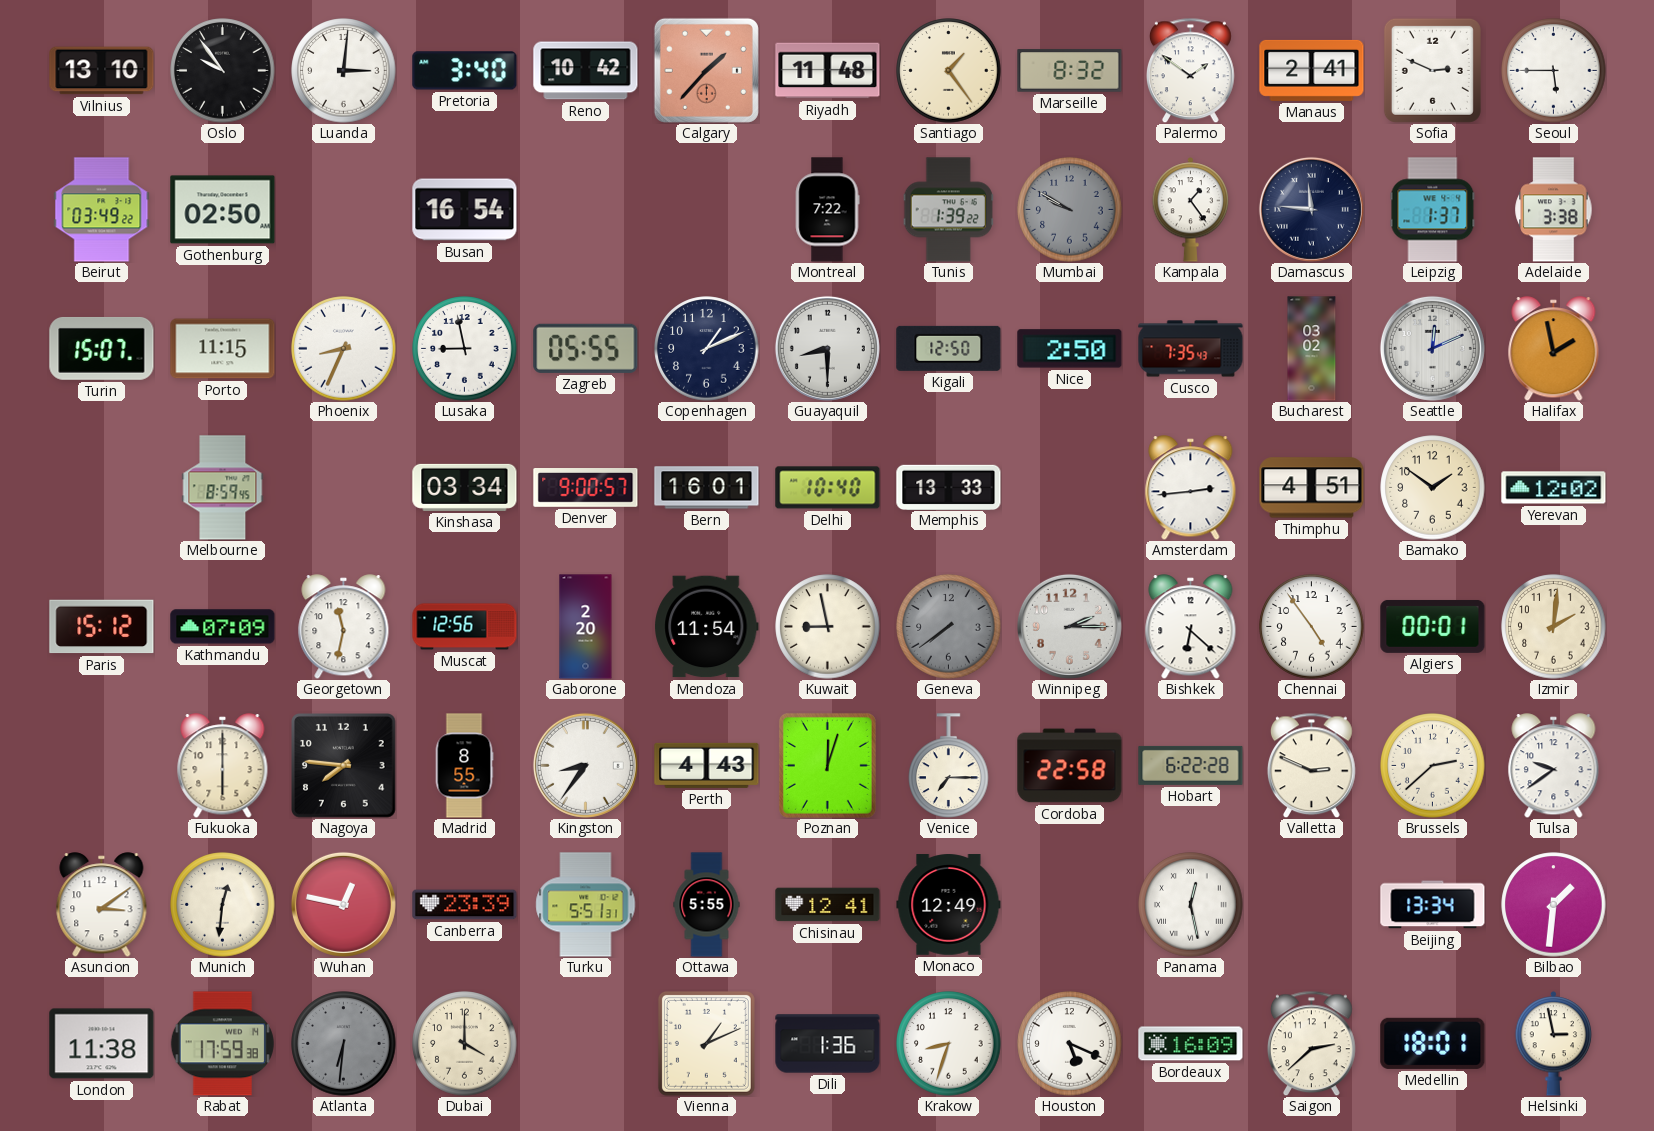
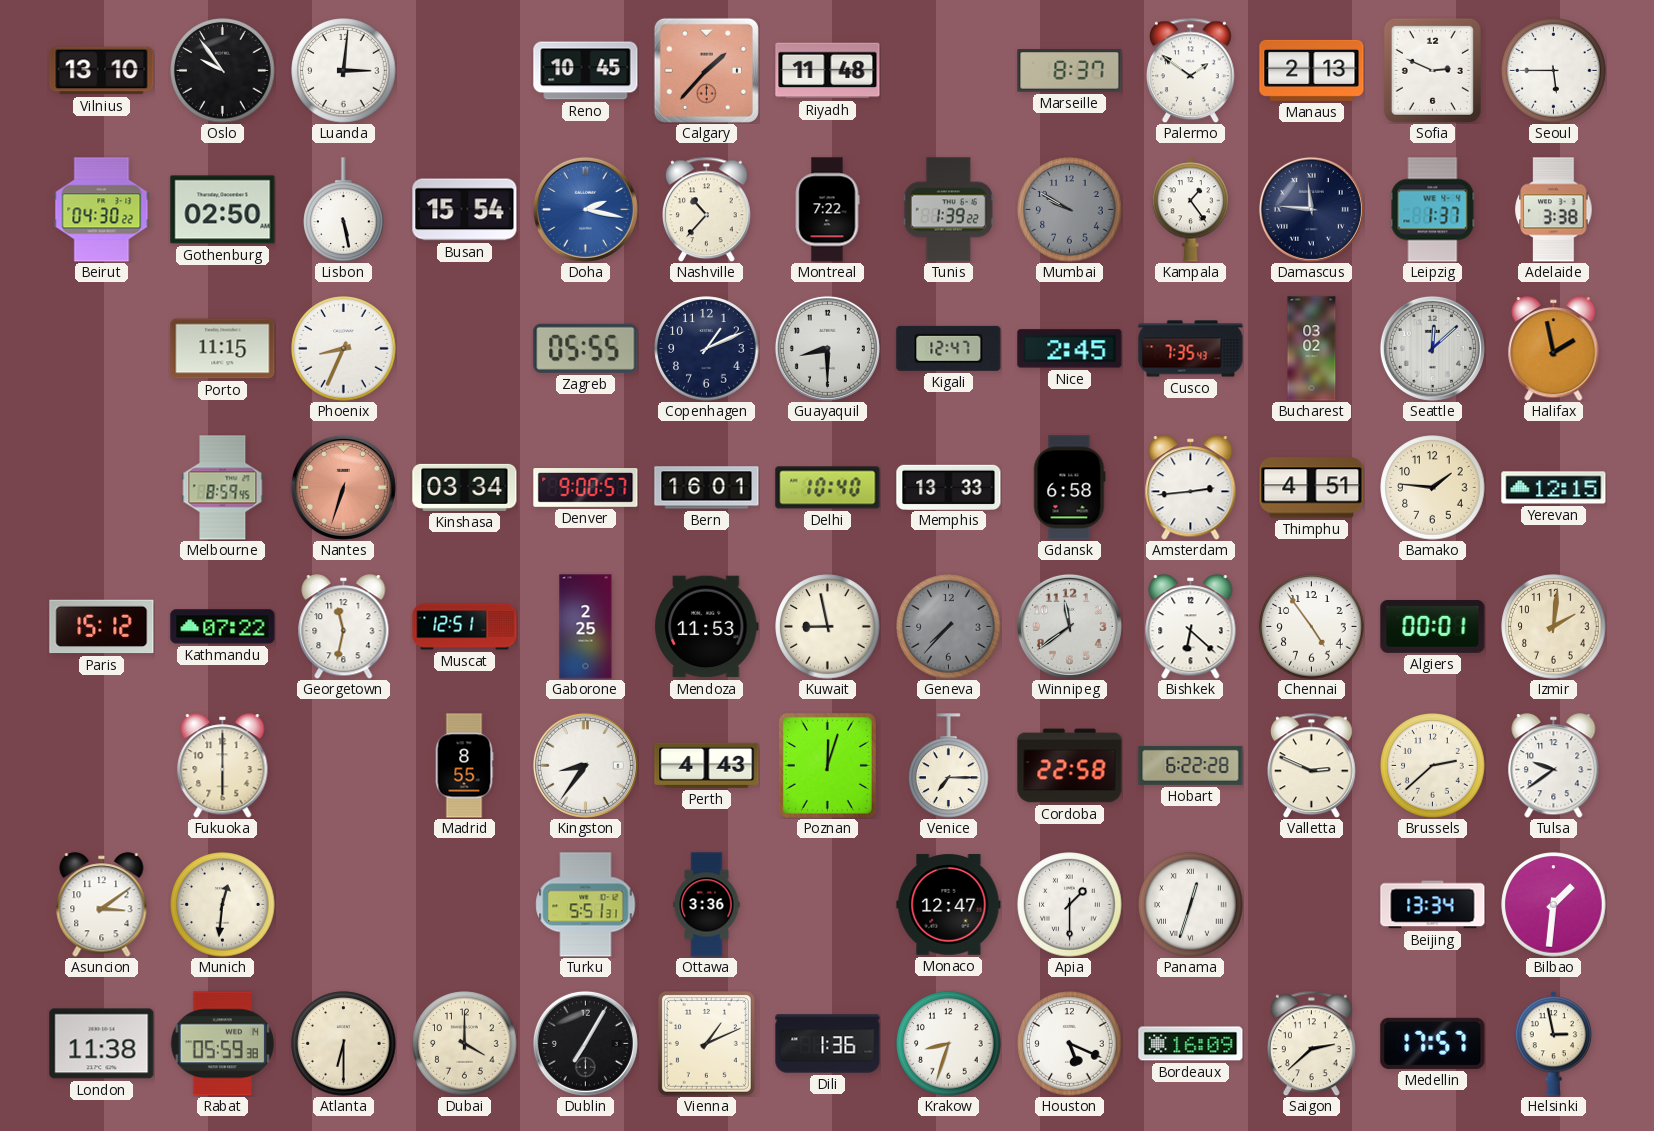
Pretoria: 3:40 -> none (465, 71)
Reno: 10:42 -> 10:45 (586, 71)
Santiago: 1:24 -> none (949, 71)
Marseille: 8:32 -> 8:37 (1070, 71)
Manaus: 2:41 -> 2:13 (1312, 70)
Beirut: 03:49 -> 04:30 (102, 210)
Lisbon: none -> 5:28 (344, 210)
Busan: 16:54 -> 15:54 (465, 210)
Doha: none -> 2:17 (585, 209)
Nashville: none -> 10:37 (707, 209)
Turin: 15:07 -> none (102, 349)
Lusaka: 8:58 -> none (465, 349)
Kigali: 12:50 -> 12:47 (949, 348)
Nice: 2:50 -> 2:45 (1070, 349)
Seattle: 12:11 -> 12:08 (1432, 348)
Nantes: none -> 6:33 (343, 487)
Gdansk: none -> 6:58 (1069, 488)
Bamako: 1:51 -> 1:46 (1433, 488)
Yerevan: 12:02 -> 12:15 (1554, 488)
Kathmandu: 07:09 -> 07:22 (223, 627)
Muscat: 12:56 -> 12:51 (465, 627)
Gaborone: 2:20 -> 2:25 (586, 627)
Mendoza: 11:54 -> 11:53 (707, 627)
Geneva: 7:39 -> 7:37 (949, 627)
Winnipeg: 2:15 -> 11:39 (1069, 626)
Nagoya: 7:46 -> none (344, 766)
Wuhan: 12:47 -> none (343, 904)
Canberra: 23:39 -> none (465, 905)
Ottawa: 5:55 -> 3:36 (707, 905)
Chisinau: 12:41 -> none (828, 905)
Monaco: 12:49 -> 12:47 (949, 905)
Apia: none -> 1:30 (1070, 905)
Panama: 12:28 -> 12:33 (1191, 905)
Rabat: 17:59 -> 05:59 (222, 1044)
Atlanta: 6:31 -> 6:30 (344, 1044)
Atlanta dial: grey -> cream (344, 1044)
Dublin: none -> 7:05 (585, 1043)
Medellin: 18:01 -> 17:57 (1433, 1043)
